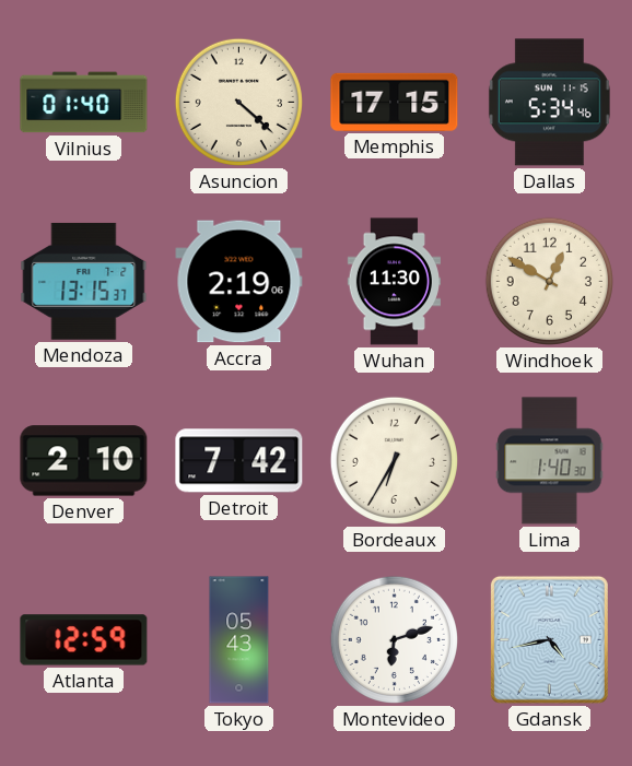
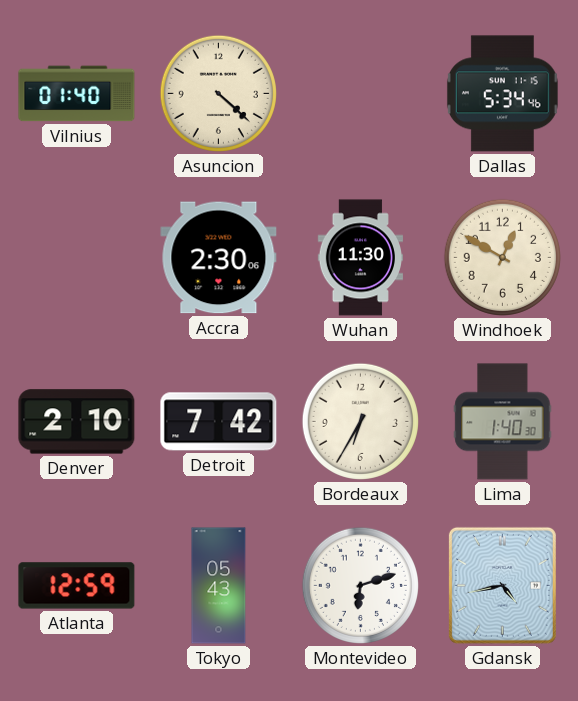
Memphis: 17:15 -> none (395, 102)
Mendoza: 13:15 -> none (84, 281)
Accra: 2:19 -> 2:30 (219, 258)
